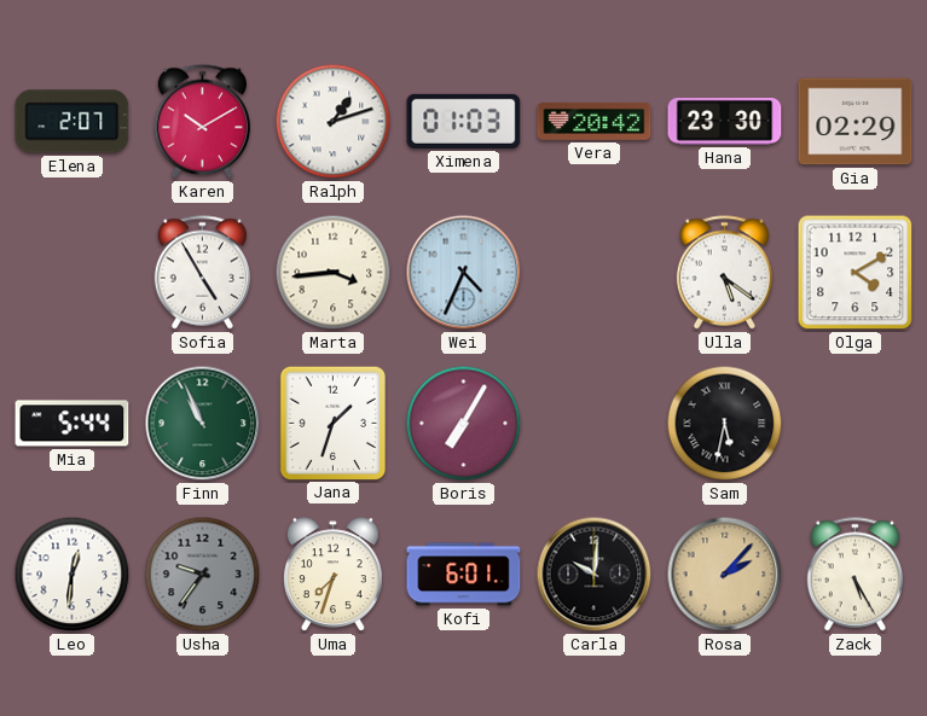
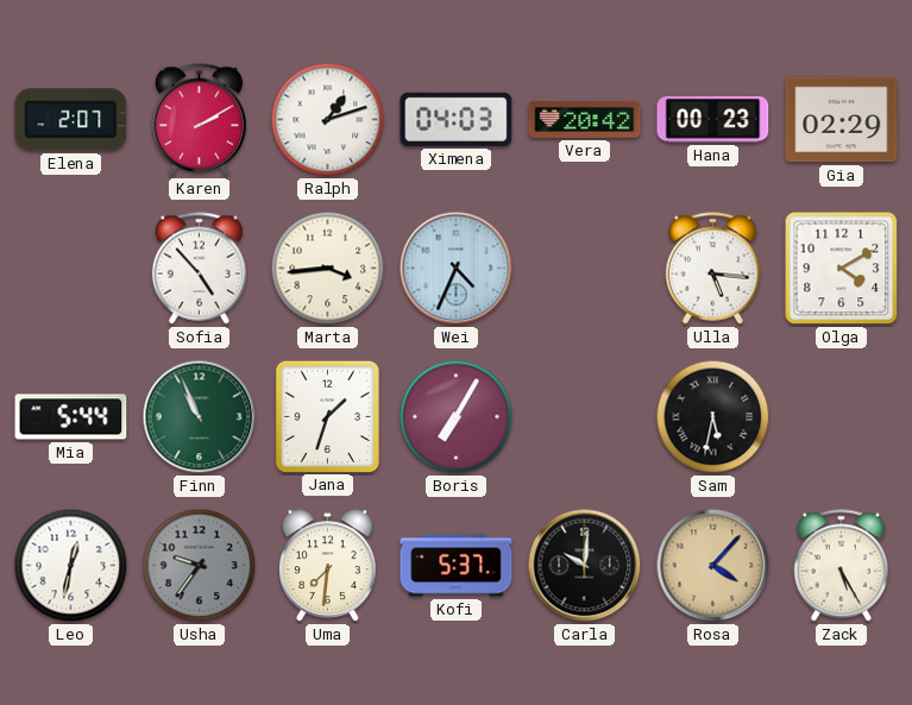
Karen: 10:10 -> 2:10 (199, 120)
Ximena: 01:03 -> 04:03 (457, 119)
Hana: 23:30 -> 00:23 (713, 120)
Sofia: 4:55 -> 4:53 (199, 269)
Ulla: 5:21 -> 5:16 (712, 269)
Leo: 12:31 -> 12:32 (71, 566)
Uma: 7:33 -> 7:31 (328, 566)
Kofi: 6:01 -> 5:37 (457, 566)
Rosa: 2:07 -> 4:07 (713, 566)
